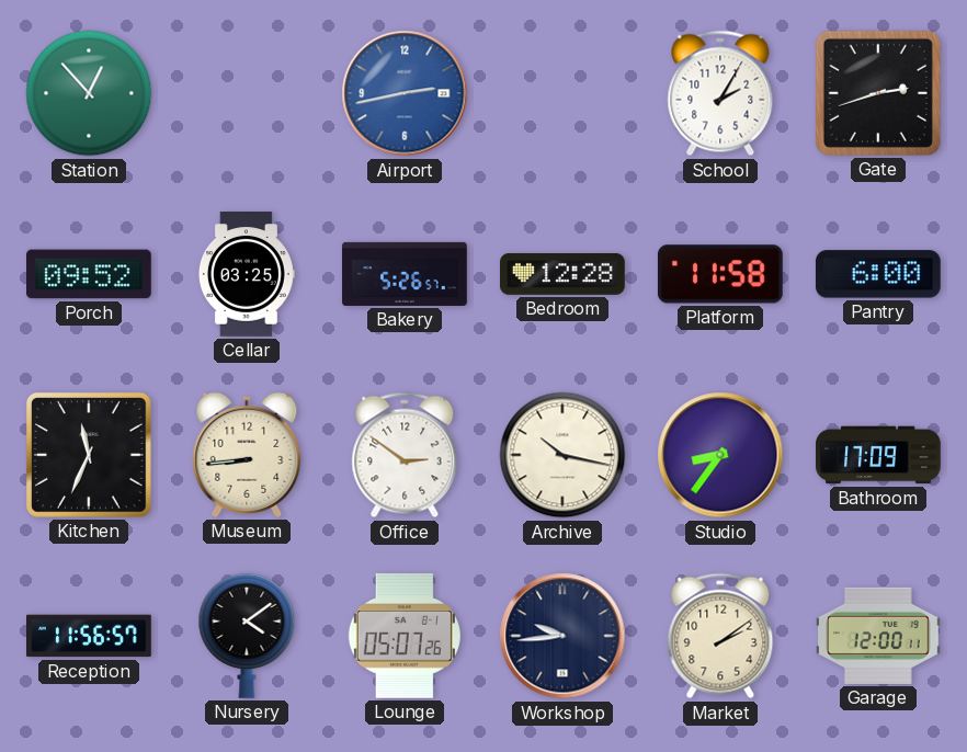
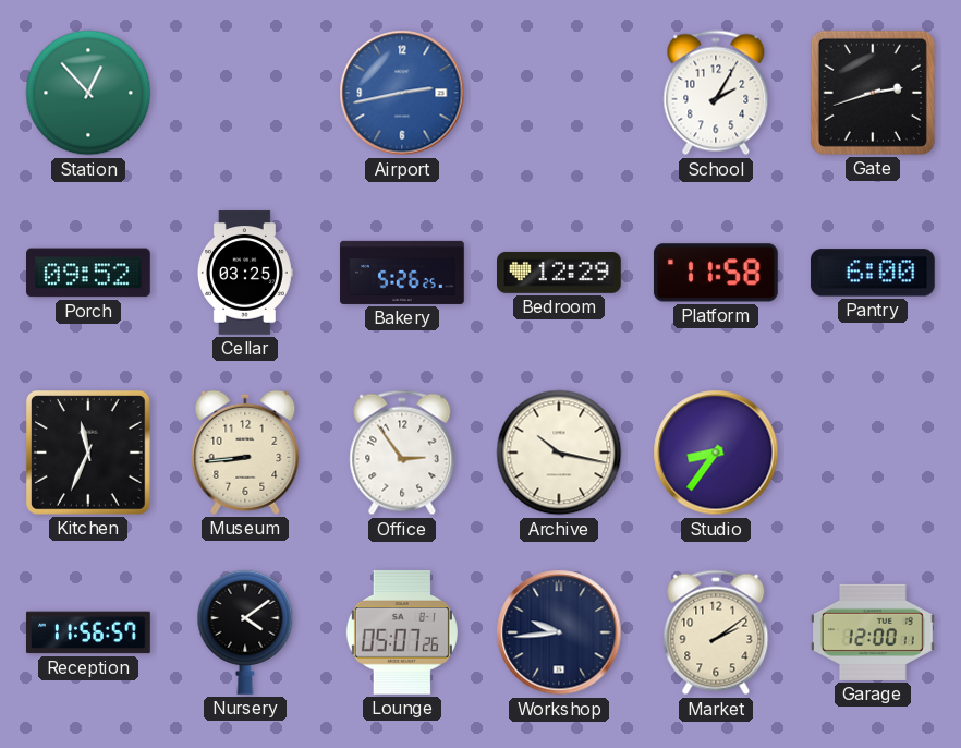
Bakery: 5:26:57 -> 5:26:25 (402, 273)
Bedroom: 12:28 -> 12:29 (560, 273)
Office: 2:51 -> 2:54 (402, 453)
Bathroom: 17:09 -> none (878, 455)
